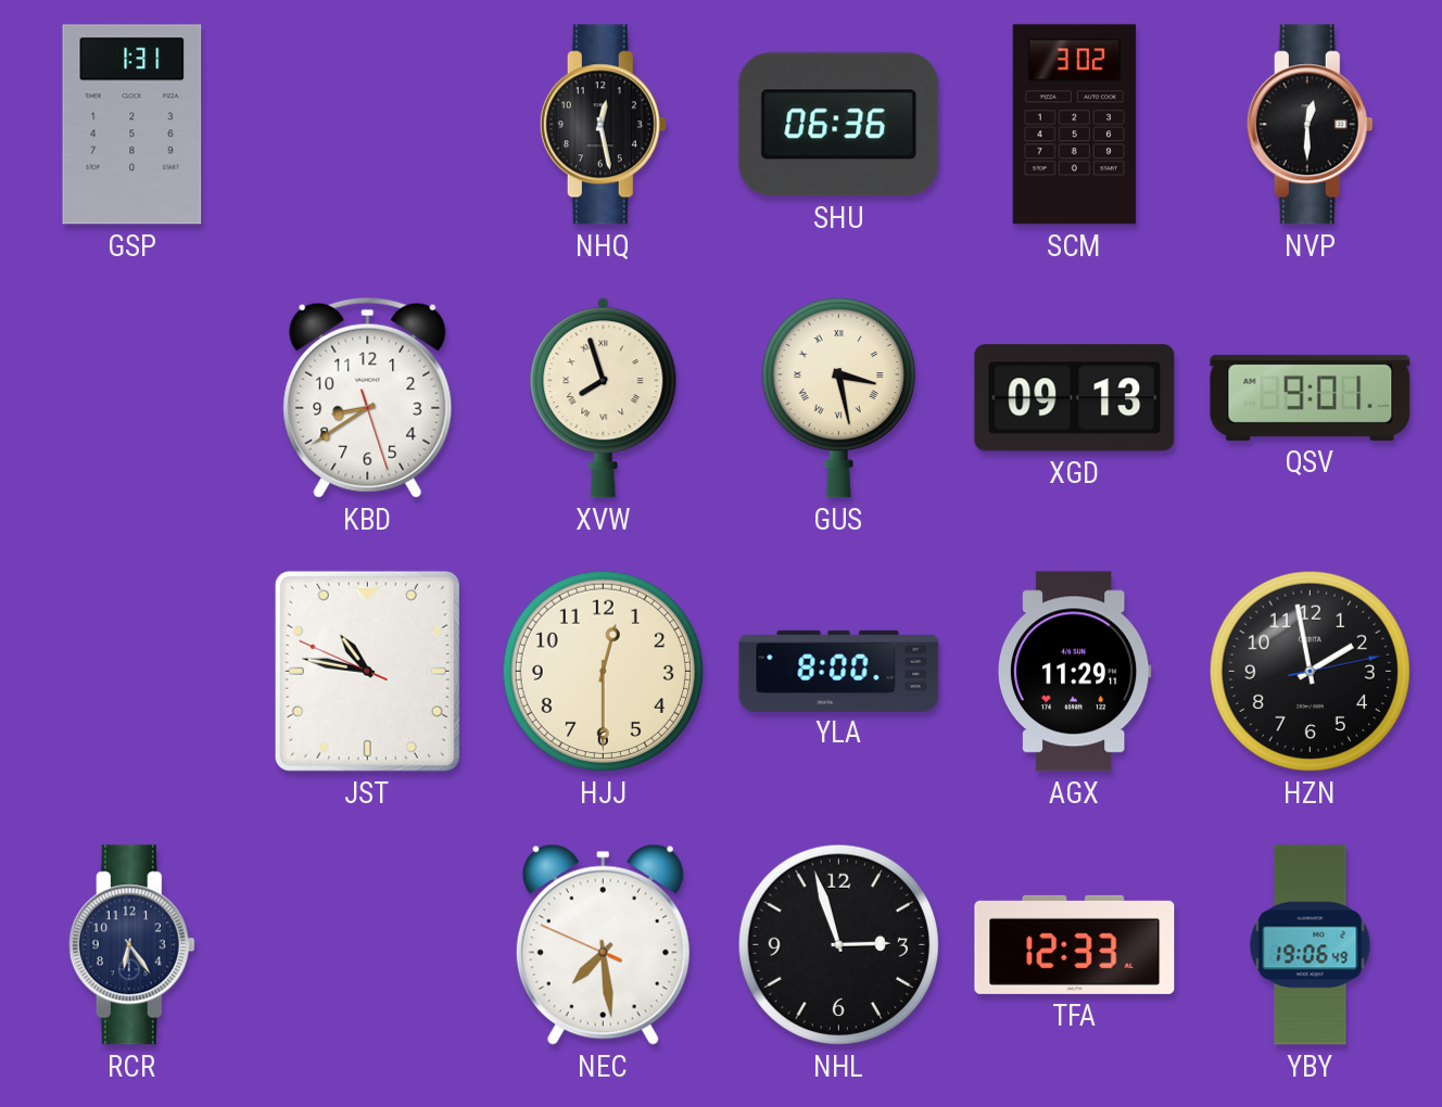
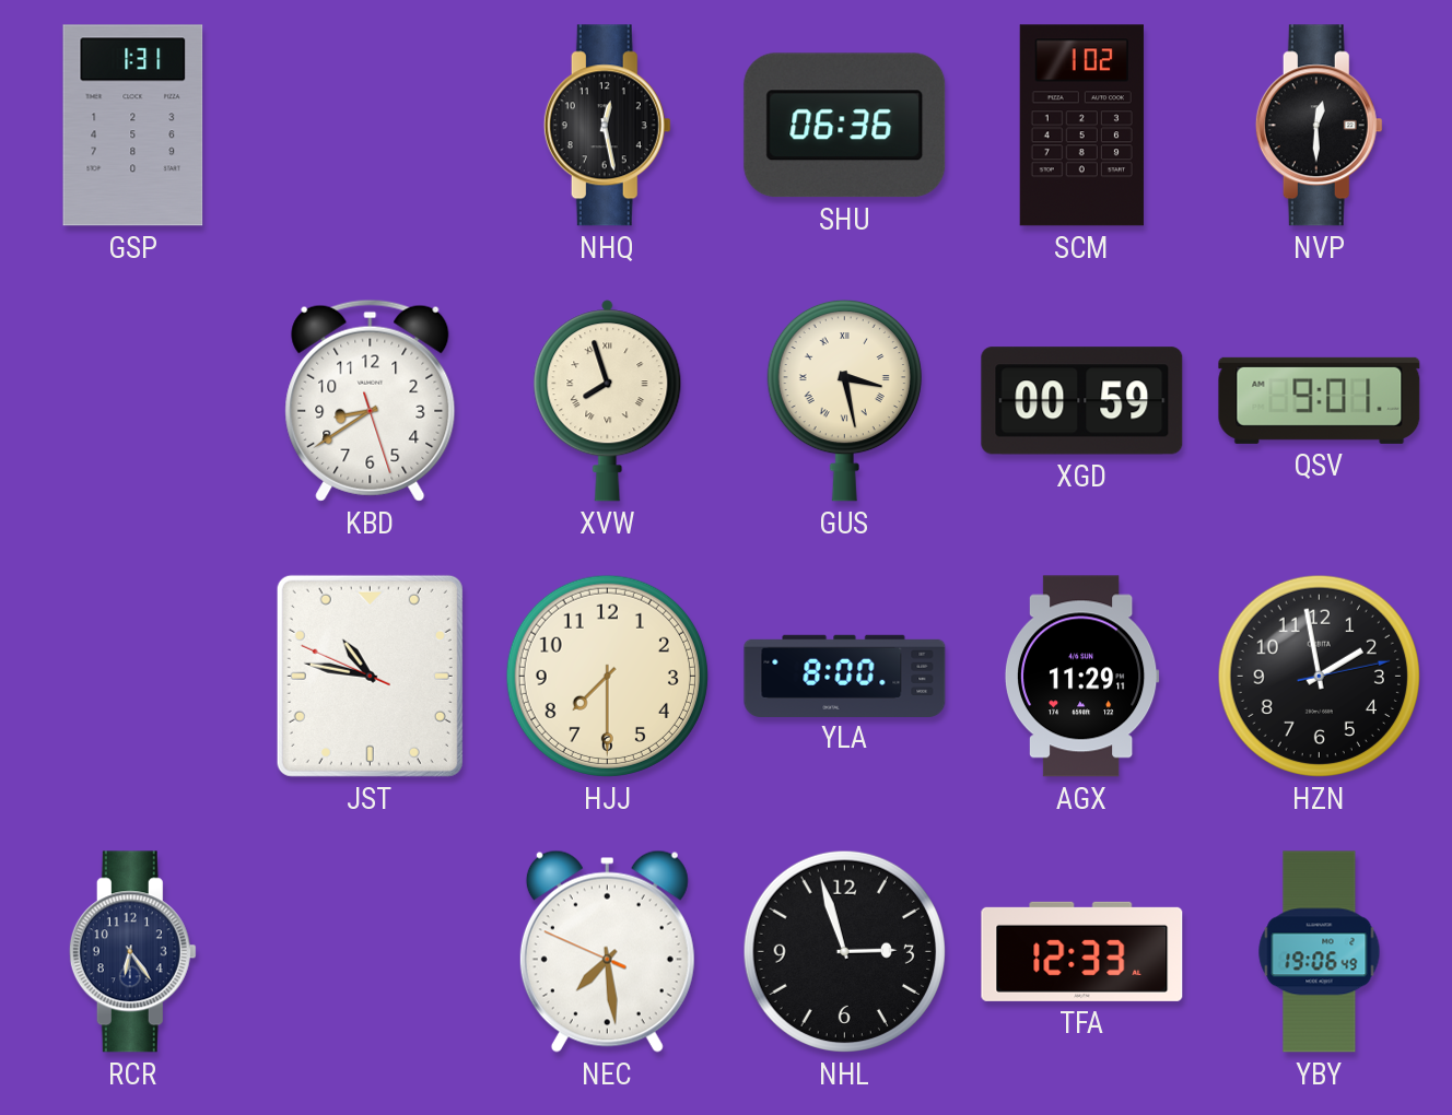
SCM: 3:02 -> 1:02 (1081, 126)
XGD: 09:13 -> 00:59 (1082, 401)
HJJ: 12:30 -> 7:30 (607, 676)
